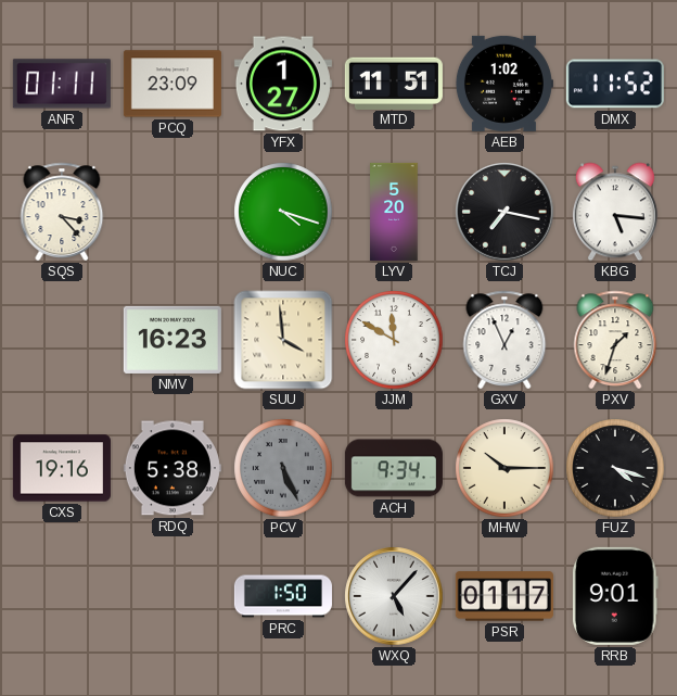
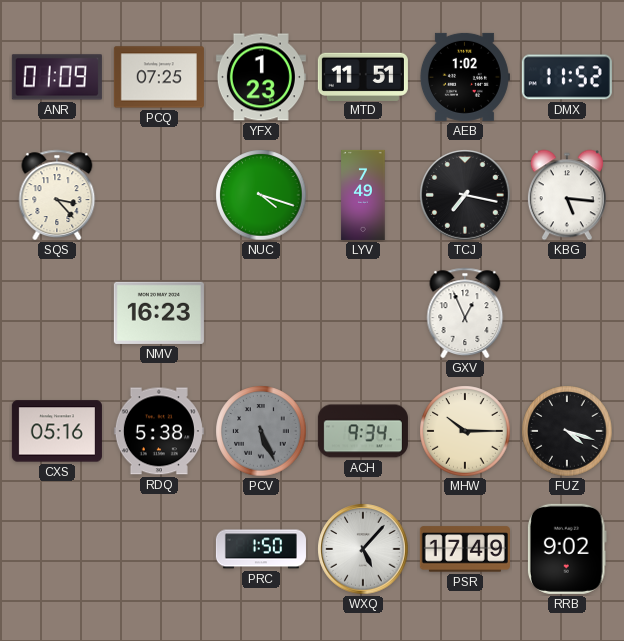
ANR: 01:11 -> 01:09 (57, 77)
PCQ: 23:09 -> 07:25 (159, 77)
YFX: 1:27 -> 1:23 (261, 77)
LYV: 5:20 -> 7:49 (363, 195)
SUU: 3:59 -> none (283, 340)
JJM: 11:50 -> none (394, 340)
PXV: 1:33 -> none (615, 340)
CXS: 19:16 -> 05:16 (57, 431)
PSR: 01:17 -> 17:49 (465, 549)
RRB: 9:01 -> 9:02 (567, 549)
